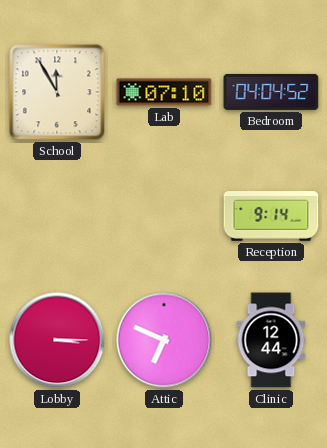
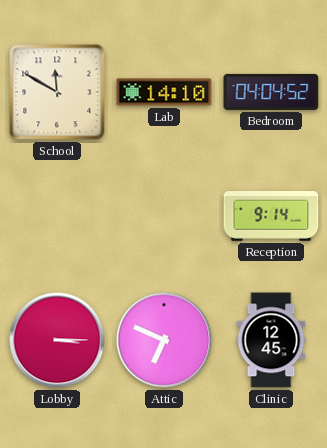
School: 11:55 -> 11:50 (57, 92)
Lab: 07:10 -> 14:10 (164, 92)
Clinic: 12:44 -> 12:45 (271, 340)
